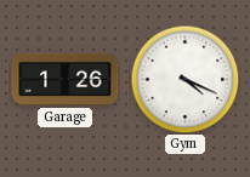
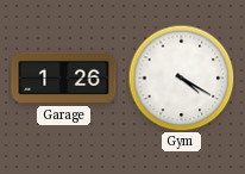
Gym: 4:19 -> 4:20 (181, 77)
